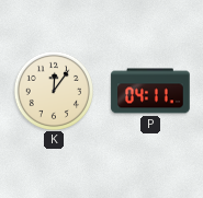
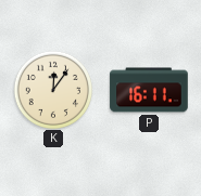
P: 04:11 -> 16:11 (149, 90)
